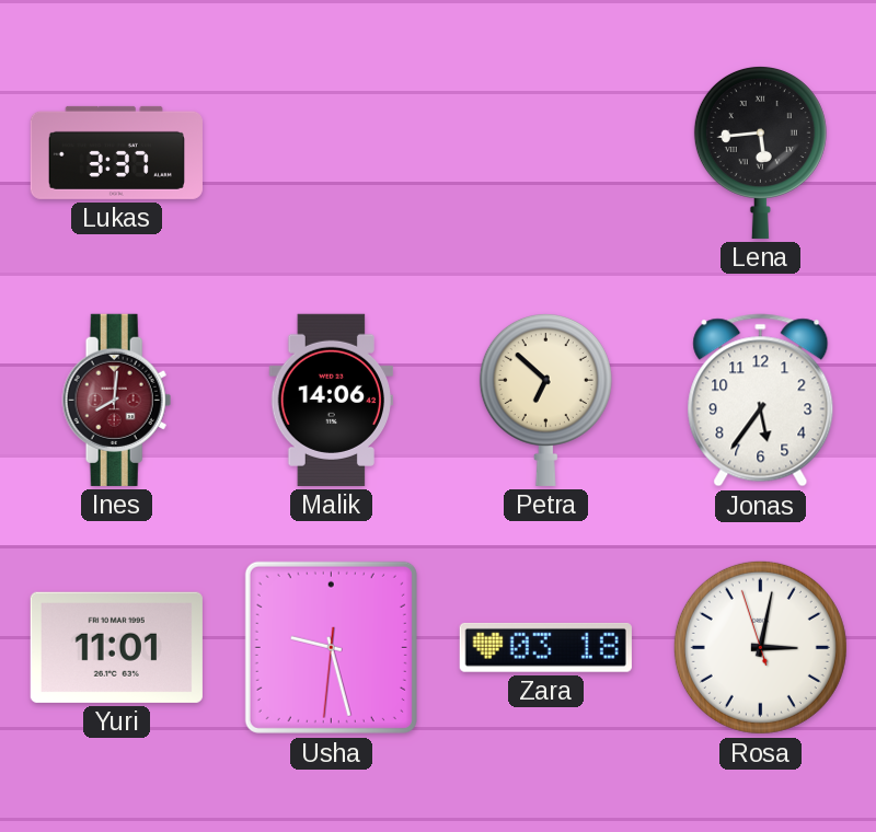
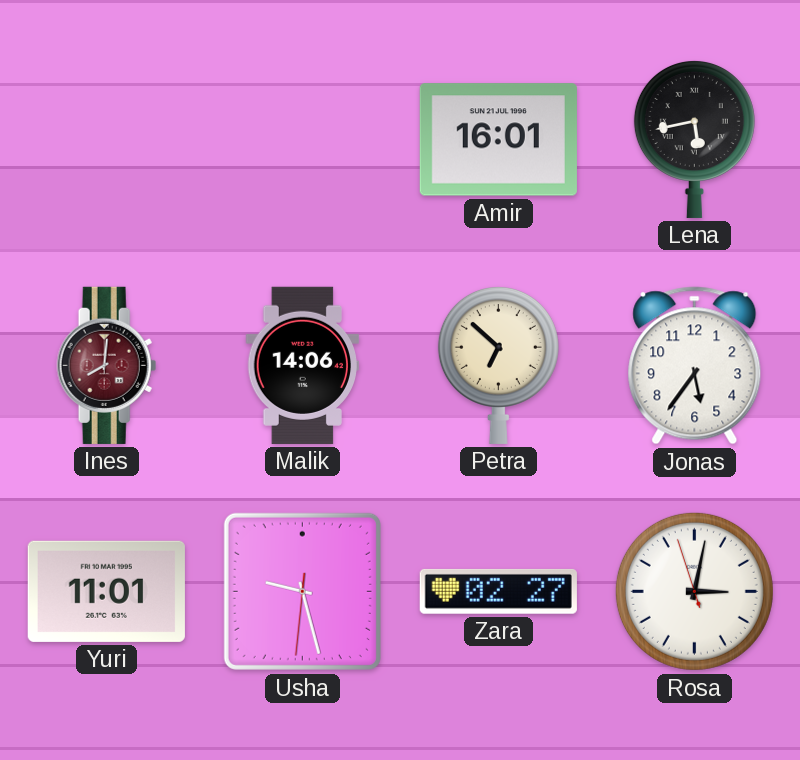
Lukas: 3:37 -> none (116, 152)
Amir: none -> 16:01 (498, 140)
Lena: 5:44 -> 5:43 (694, 139)
Zara: 03:18 -> 02:27 (498, 591)
